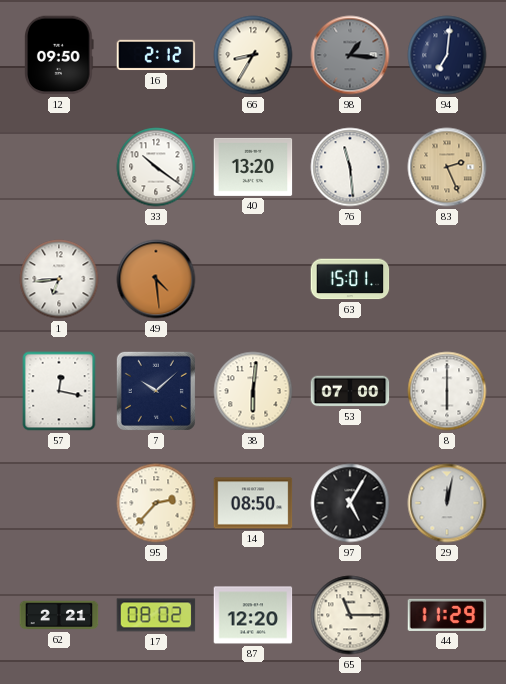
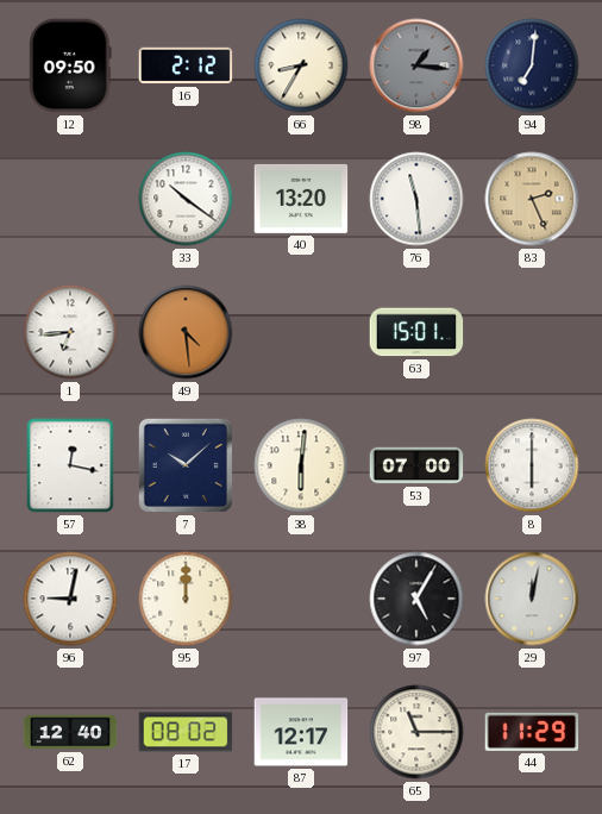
96: none -> 9:02 (70, 599)
95: 2:37 -> 12:00 (186, 599)
14: 08:50 -> none (253, 503)
62: 2:21 -> 12:40 (70, 732)
87: 12:20 -> 12:17 (301, 732)
